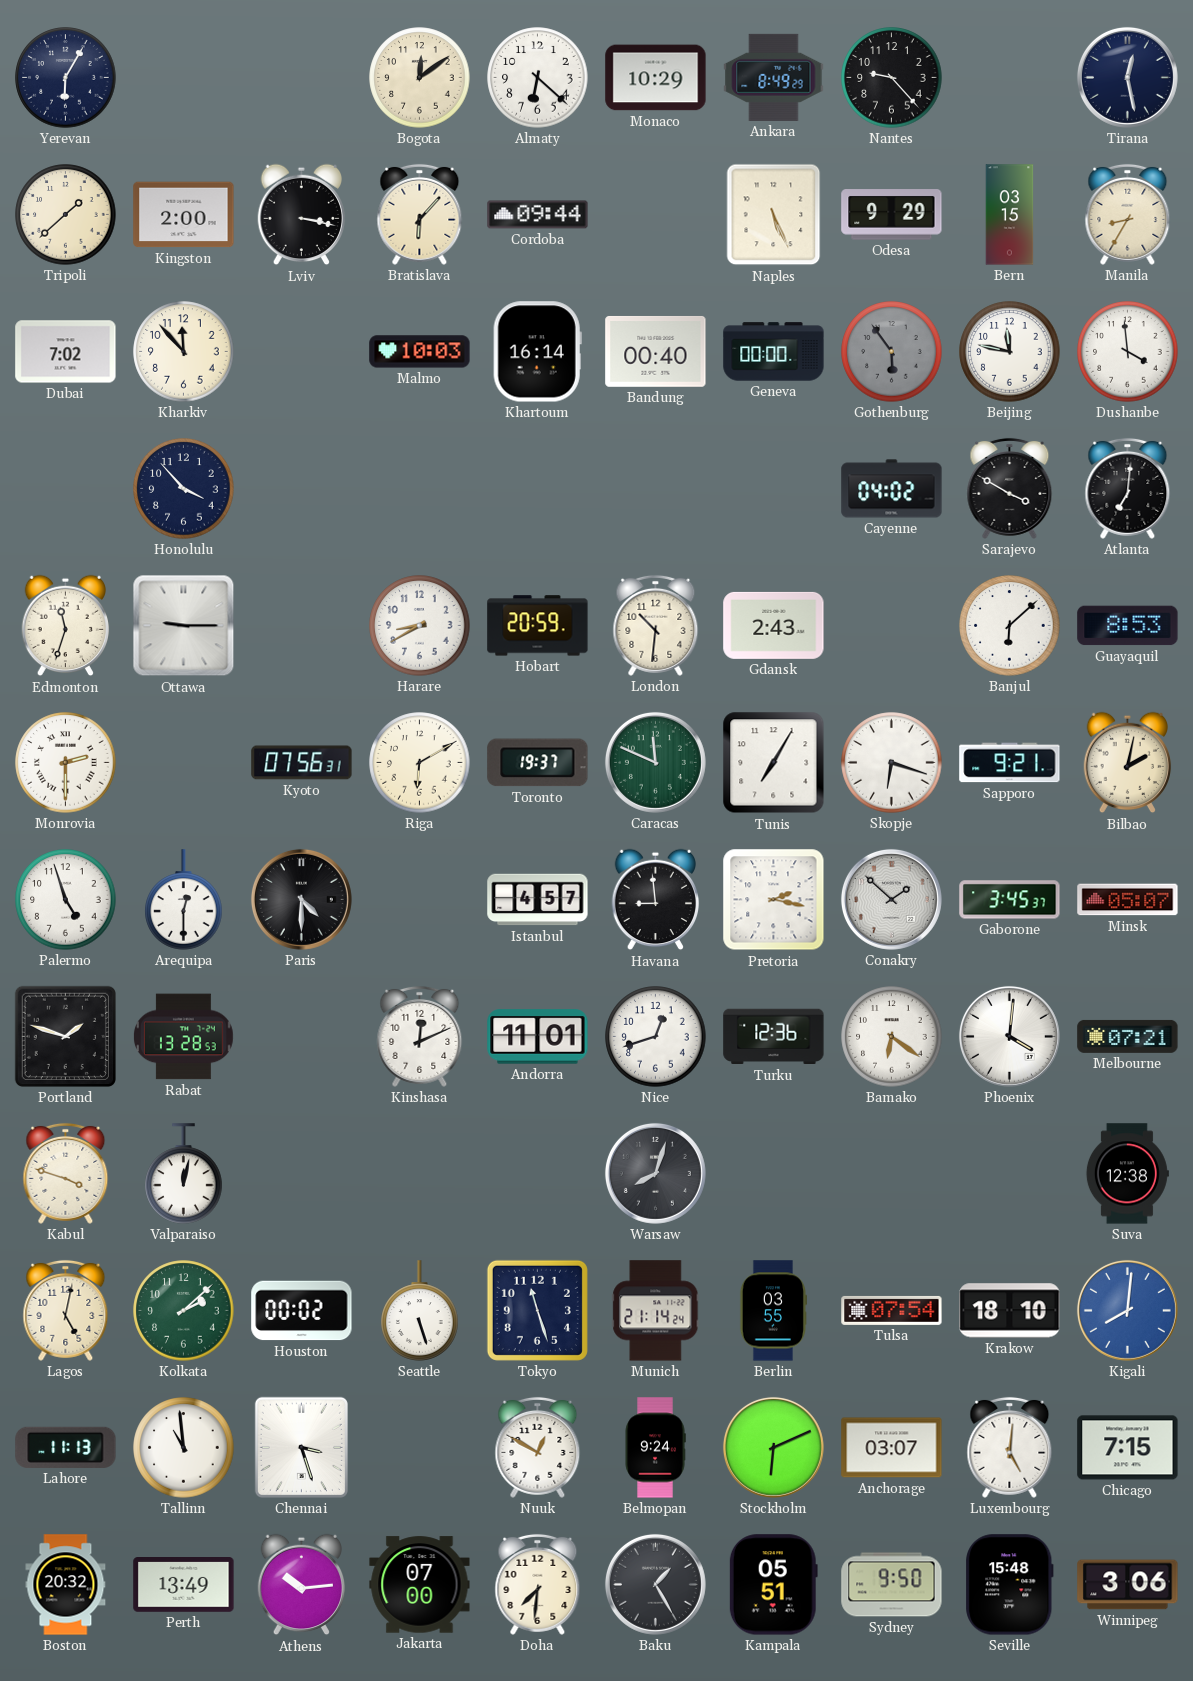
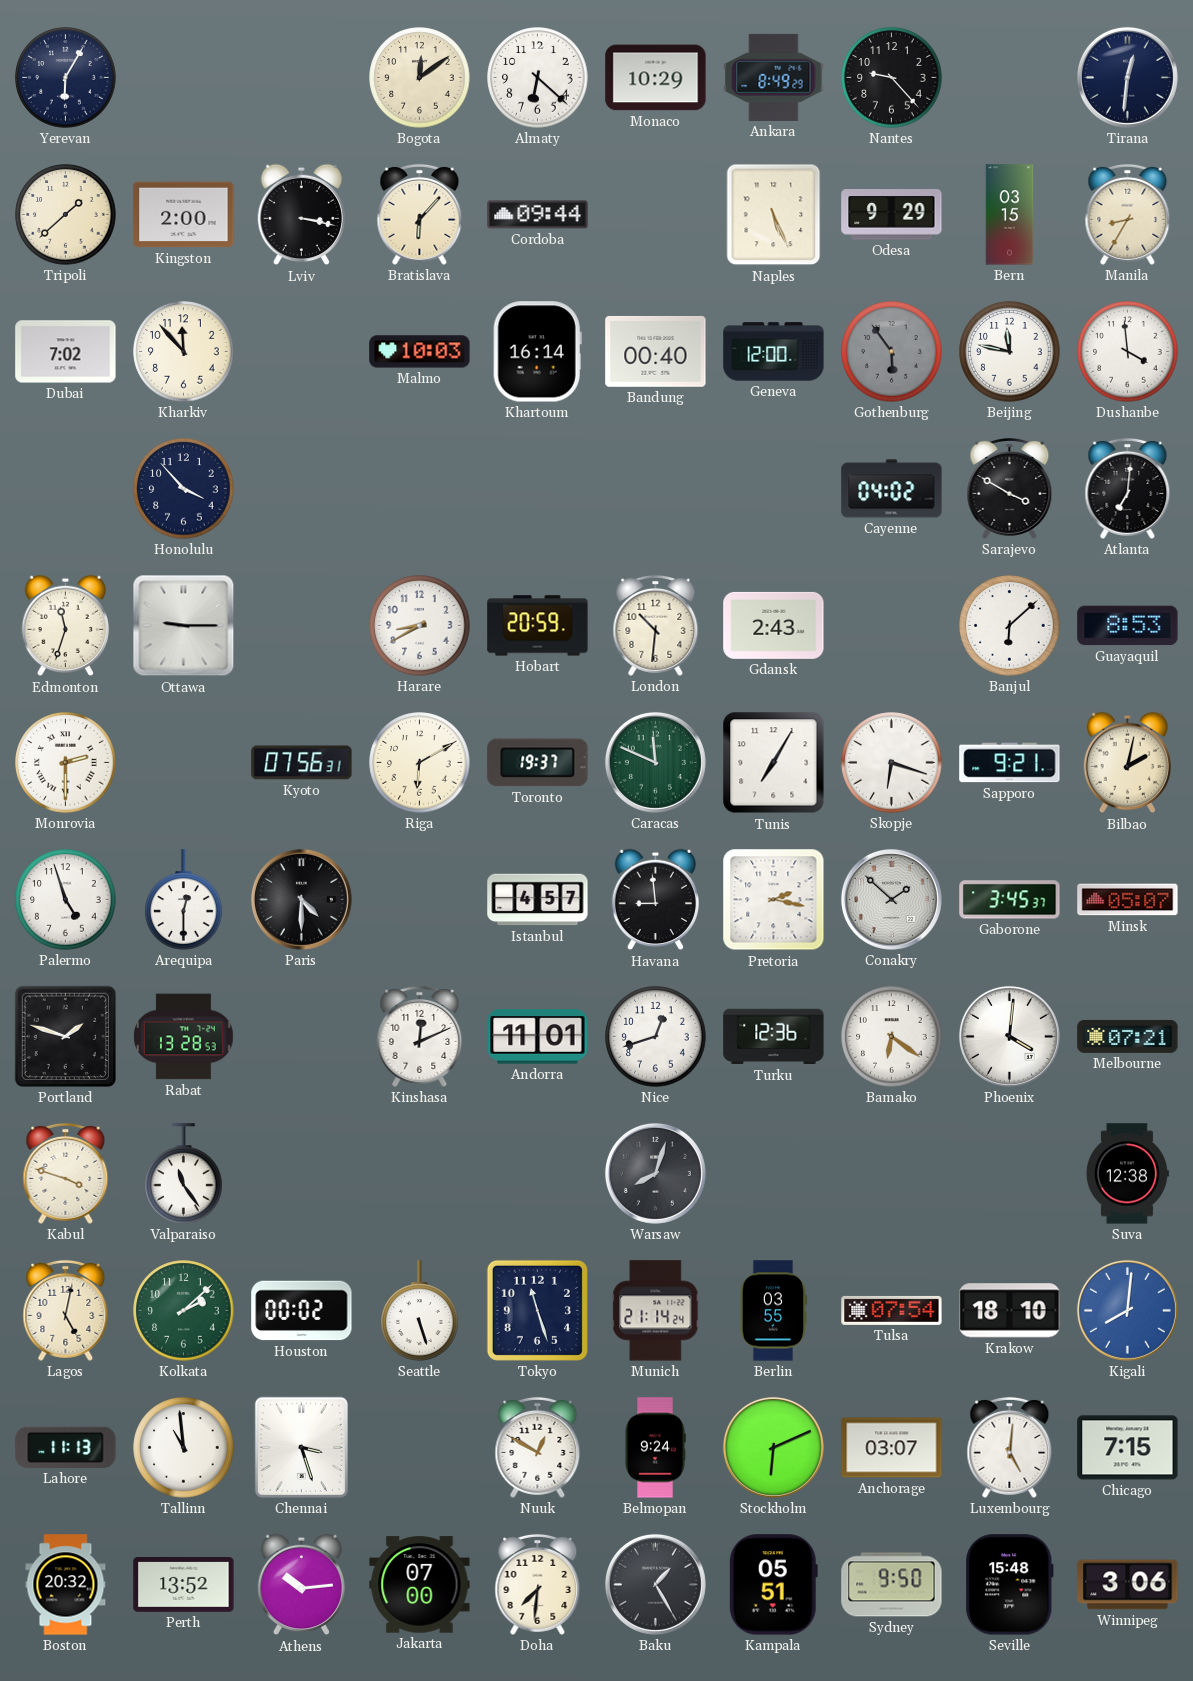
Tirana: 12:28 -> 12:31 (1127, 77)
Geneva: 00:00 -> 12:00 (774, 352)
Valparaiso: 12:02 -> 11:24 (184, 1174)
Perth: 13:49 -> 13:52 (184, 1585)
